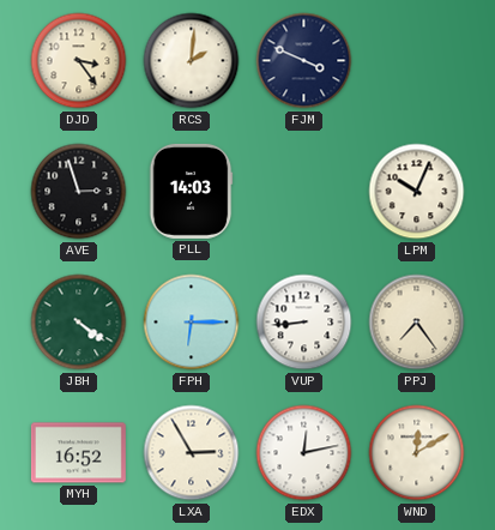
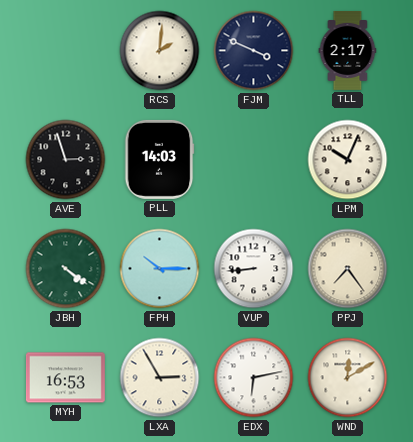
DJD: 3:24 -> none (79, 61)
TLL: none -> 2:17 (348, 50)
FPH: 6:15 -> 10:15 (160, 269)
MYH: 16:52 -> 16:53 (65, 378)
EDX: 12:13 -> 6:13 (254, 378)
